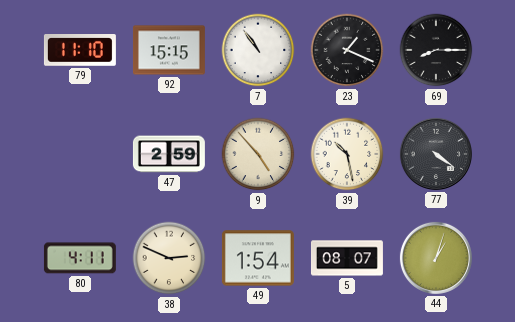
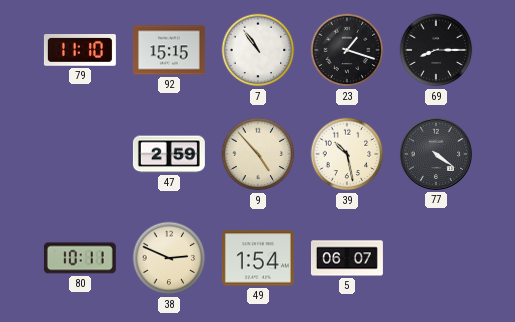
23: 1:19 -> 1:18 (347, 50)
80: 4:11 -> 10:11 (80, 258)
5: 08:07 -> 06:07 (347, 258)
44: 1:03 -> none (436, 258)
